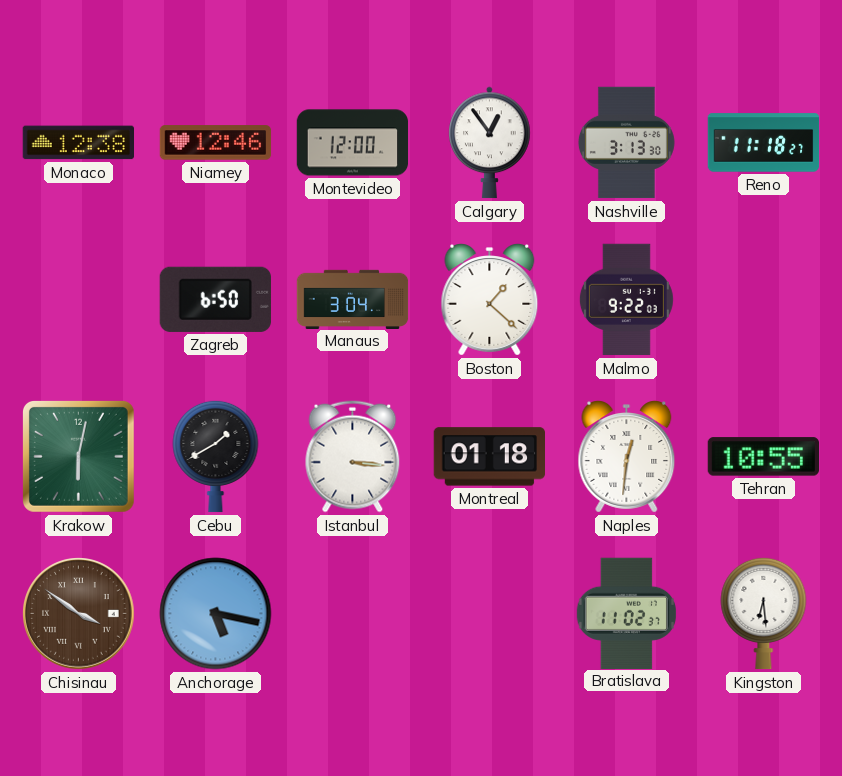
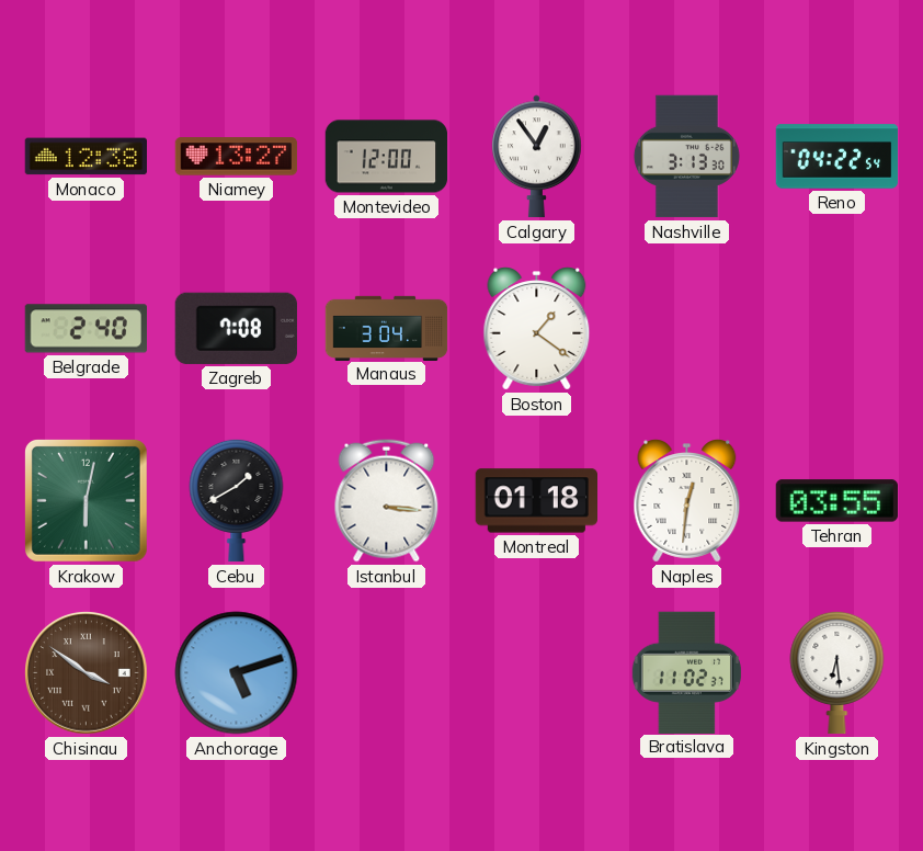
Niamey: 12:46 -> 13:27 (237, 157)
Reno: 11:18 -> 04:22 (837, 157)
Belgrade: none -> 2:40 (86, 329)
Zagreb: 6:50 -> 7:08 (236, 328)
Boston: 1:22 -> 1:21 (537, 329)
Malmo: 9:22 -> none (626, 300)
Tehran: 10:55 -> 03:55 (836, 501)
Anchorage: 5:17 -> 5:12 (237, 673)
